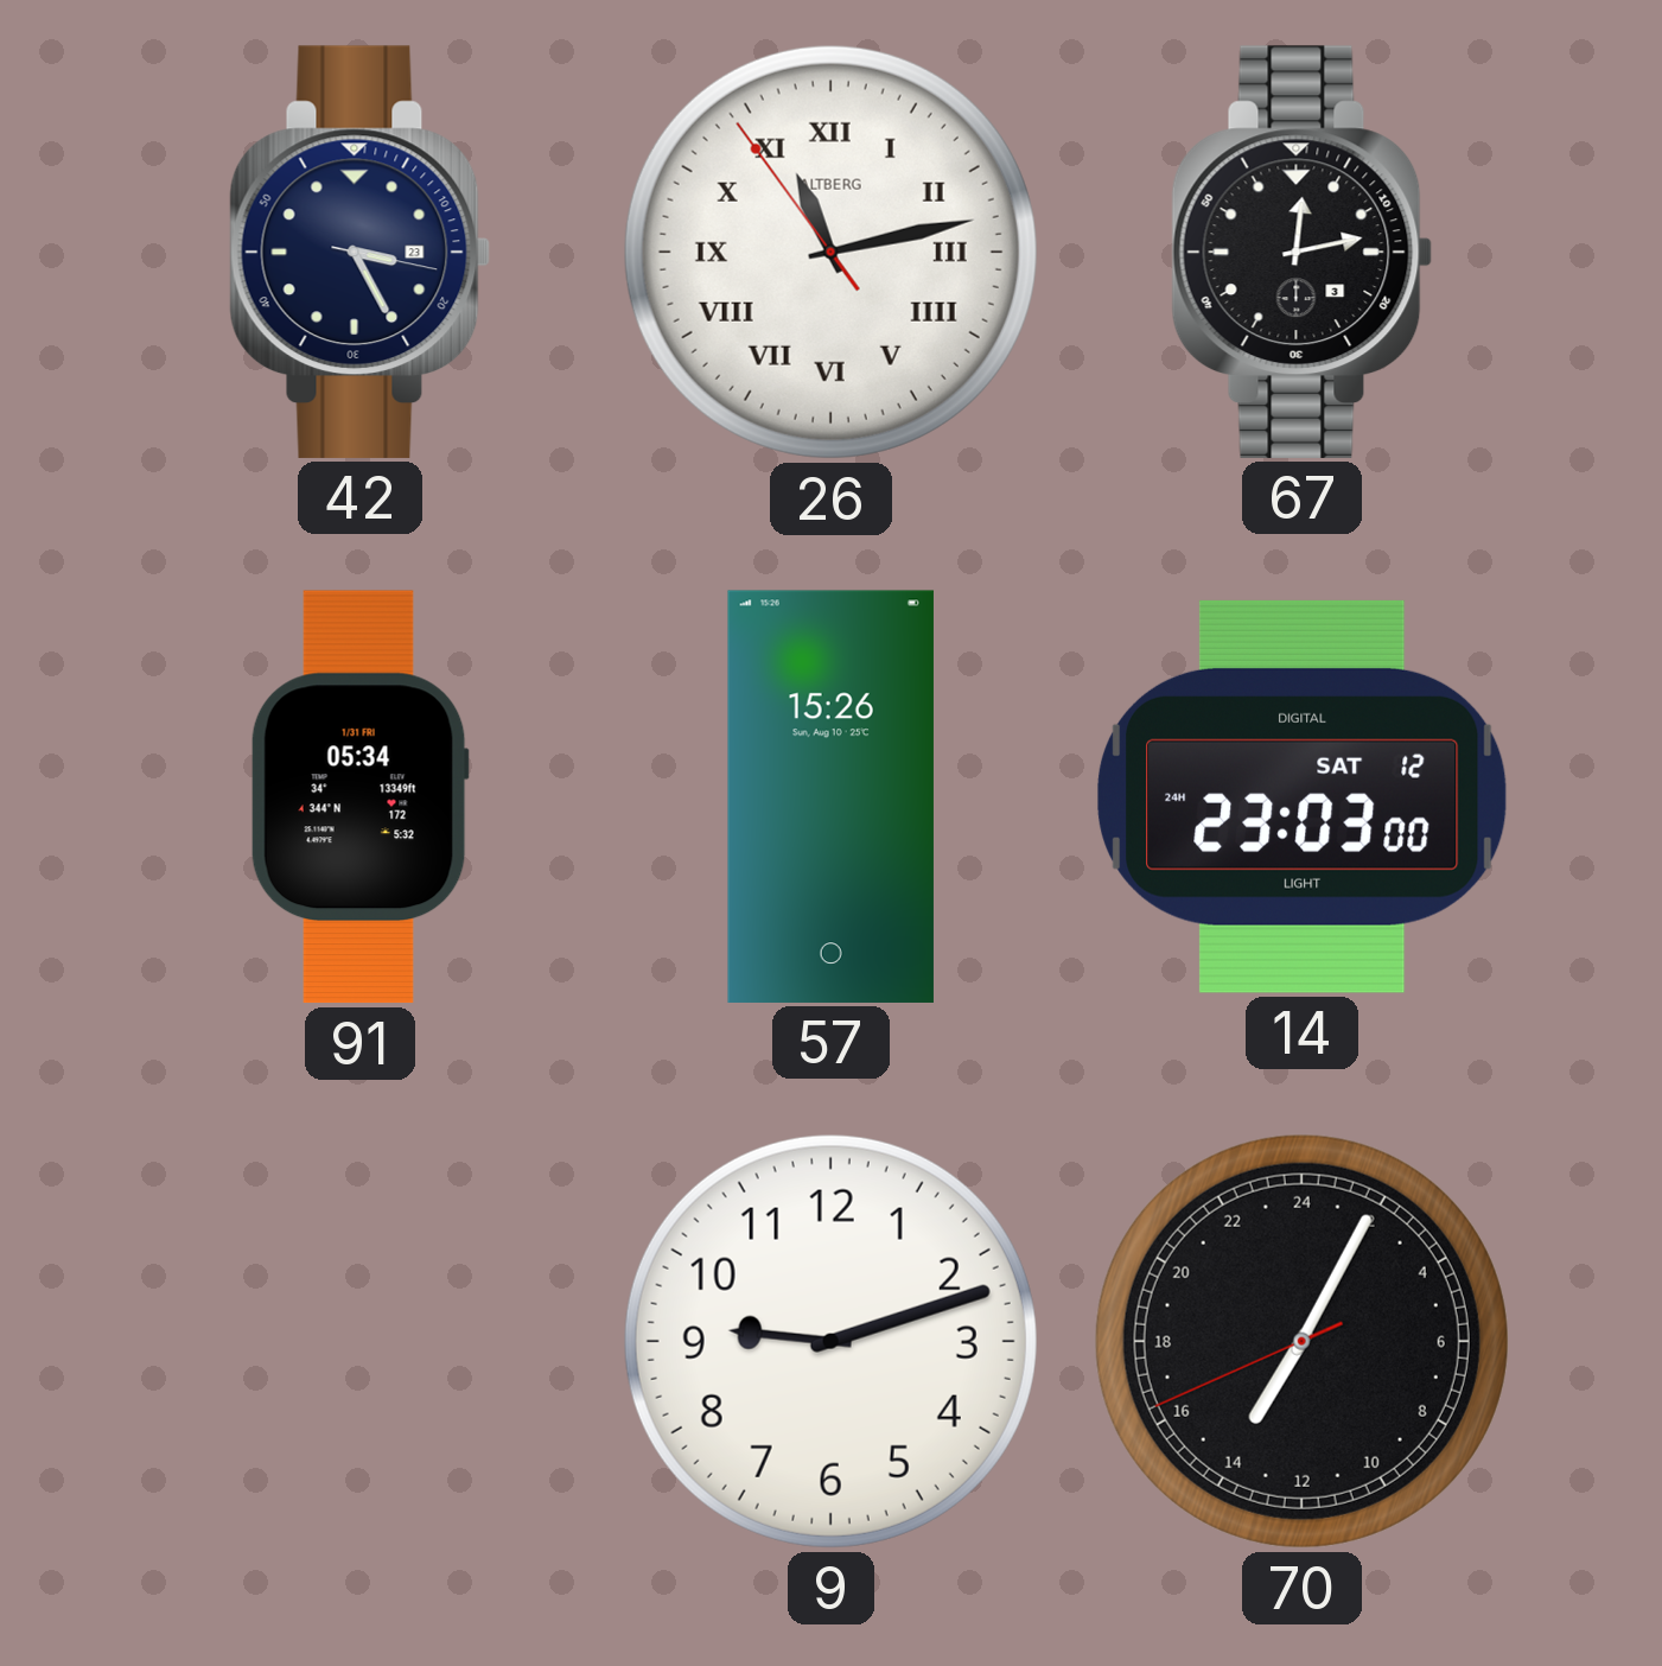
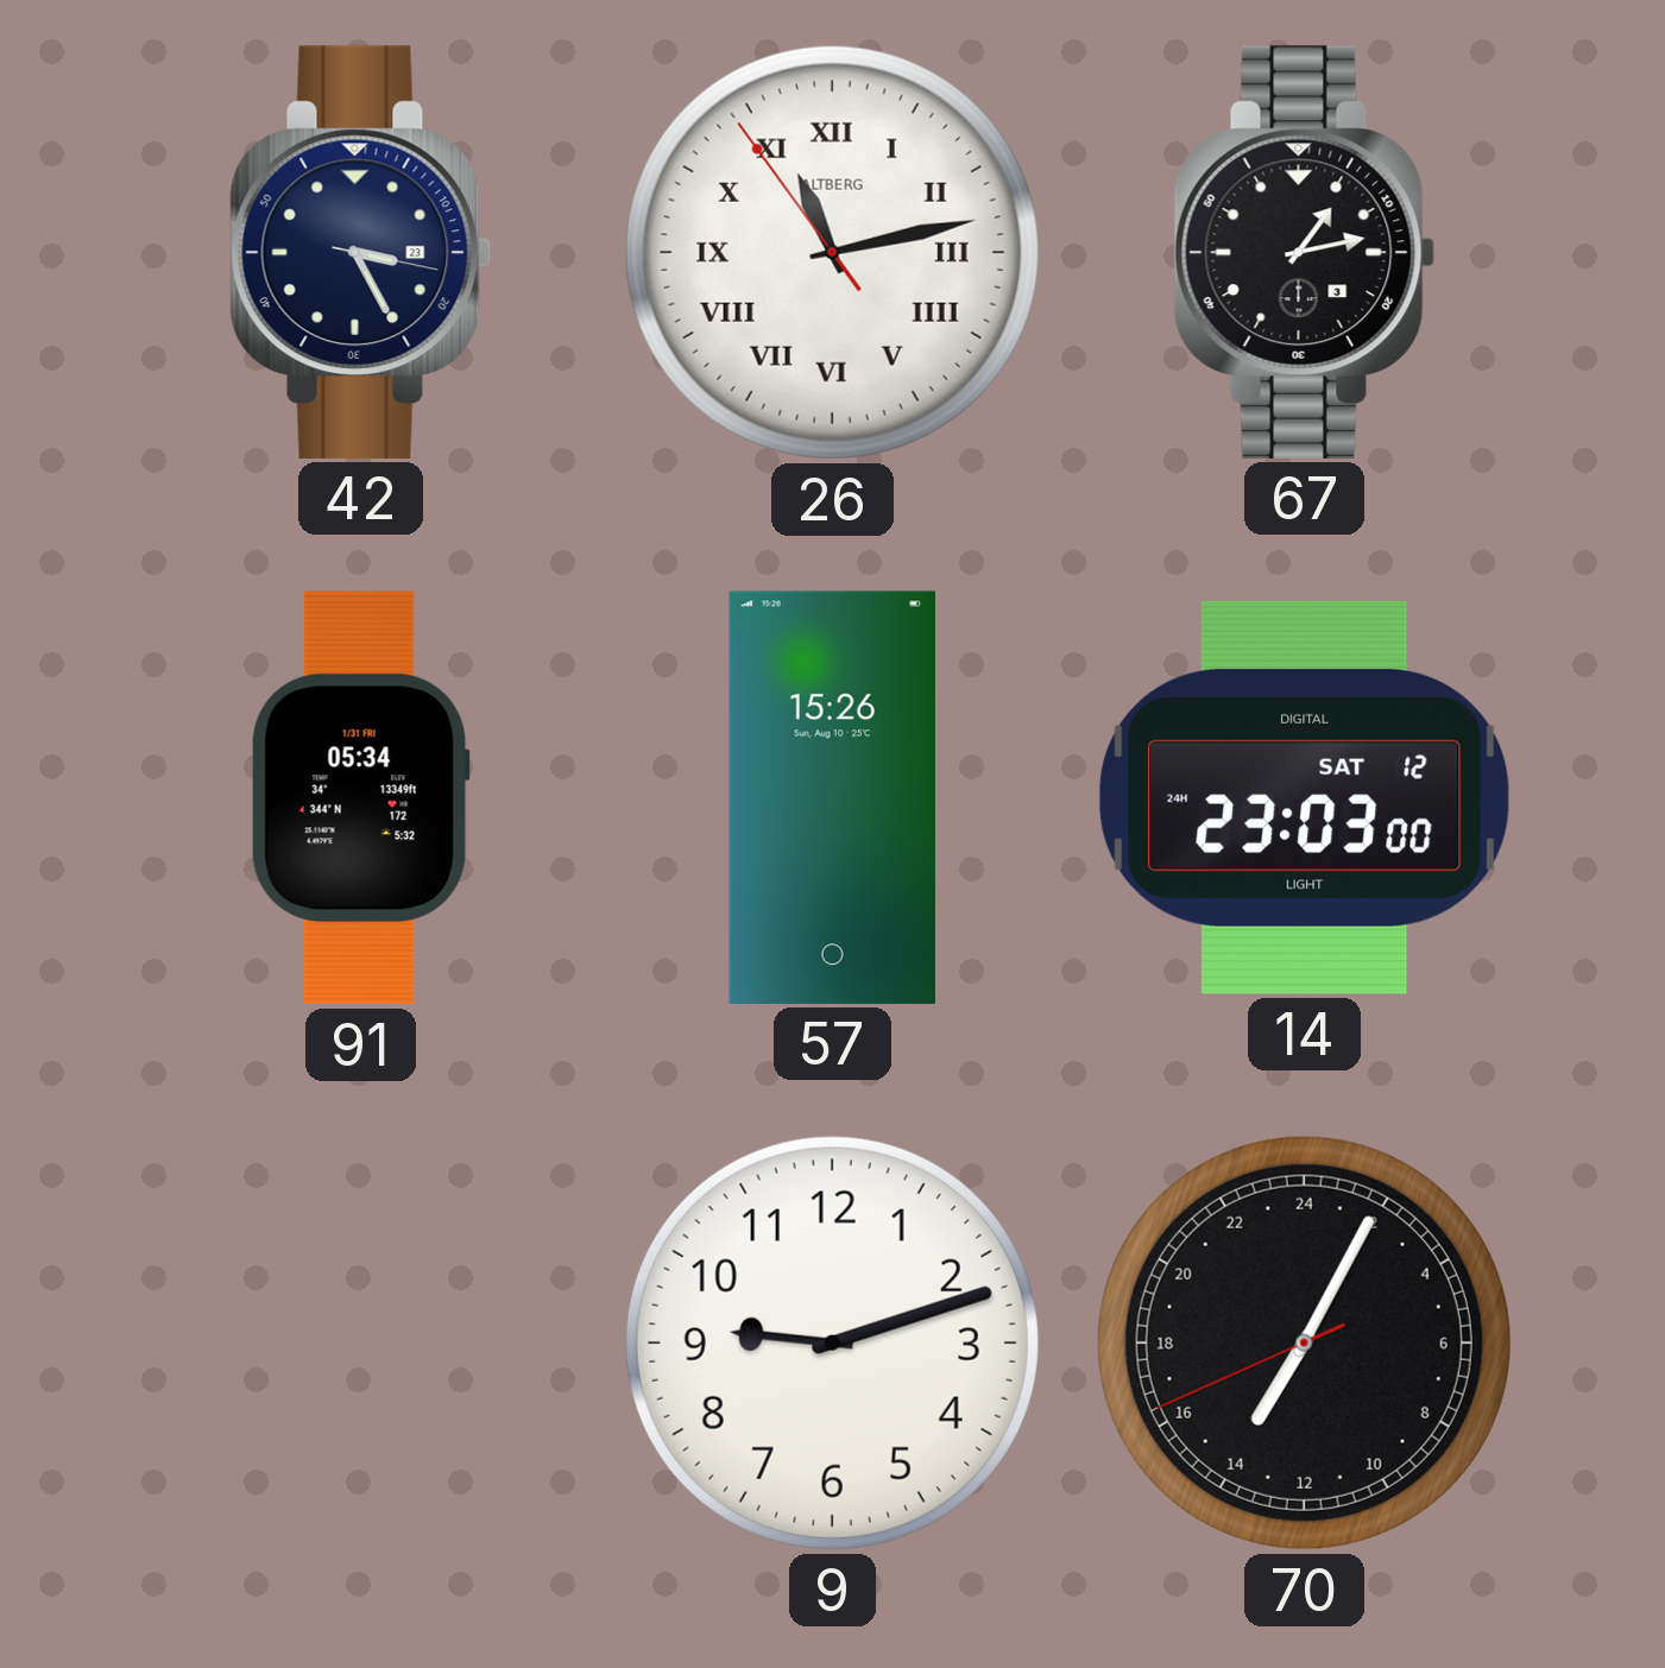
67: 12:13 -> 1:13 (1305, 252)
